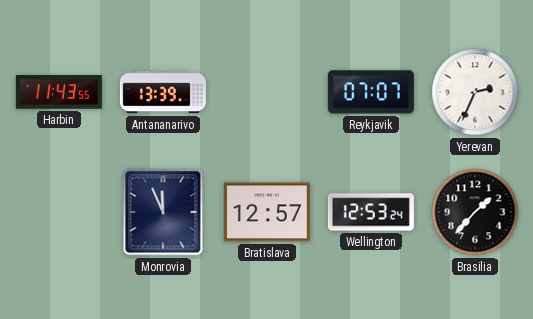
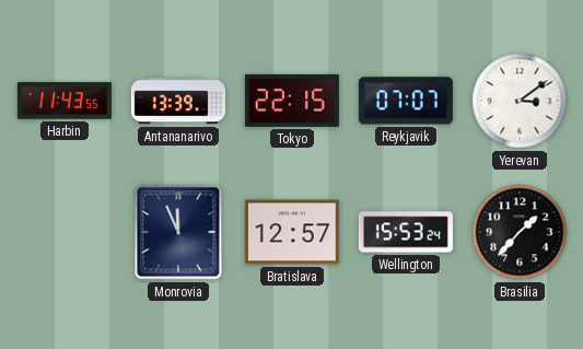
Tokyo: none -> 22:15 (292, 101)
Yerevan: 2:34 -> 3:09 (520, 101)
Wellington: 12:53 -> 15:53 (406, 232)
